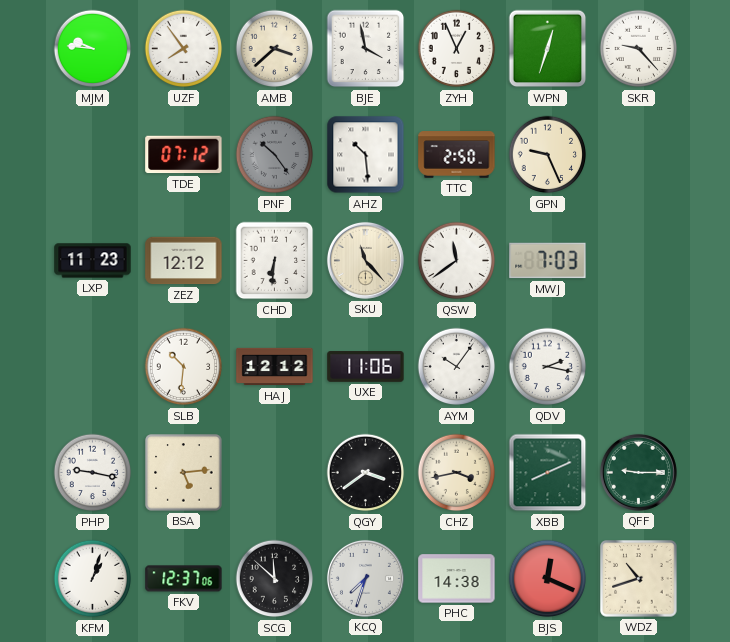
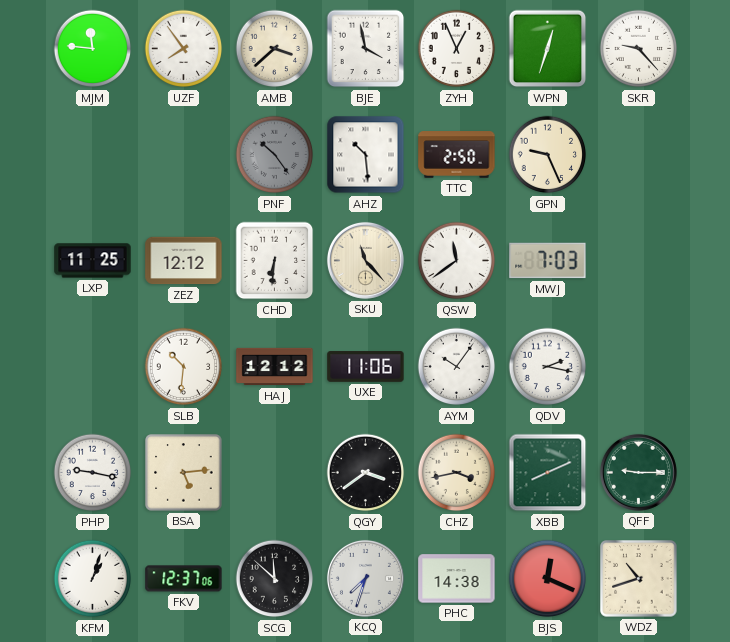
MJM: 9:46 -> 11:46 (93, 49)
TDE: 07:12 -> none (184, 155)
LXP: 11:23 -> 11:25 (93, 261)
